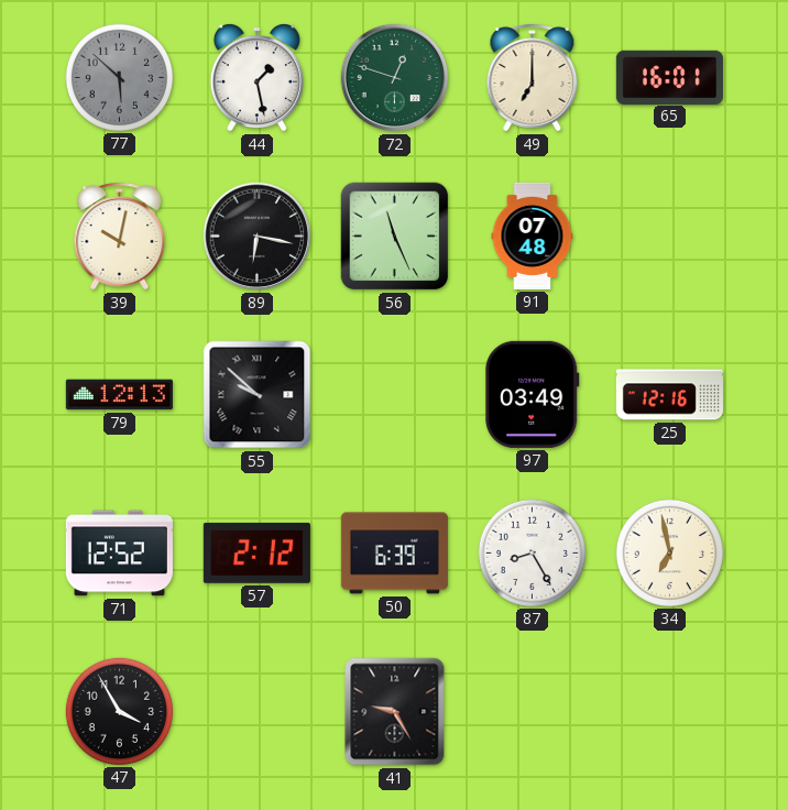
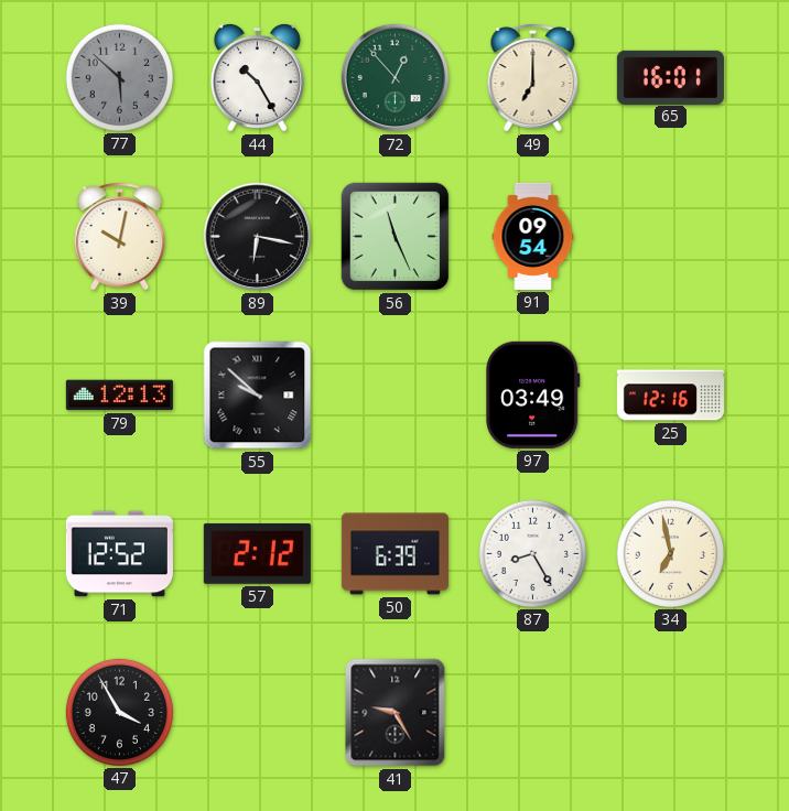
44: 1:28 -> 10:25 (257, 77)
72: 12:48 -> 12:53 (396, 78)
91: 07:48 -> 09:54 (533, 236)
